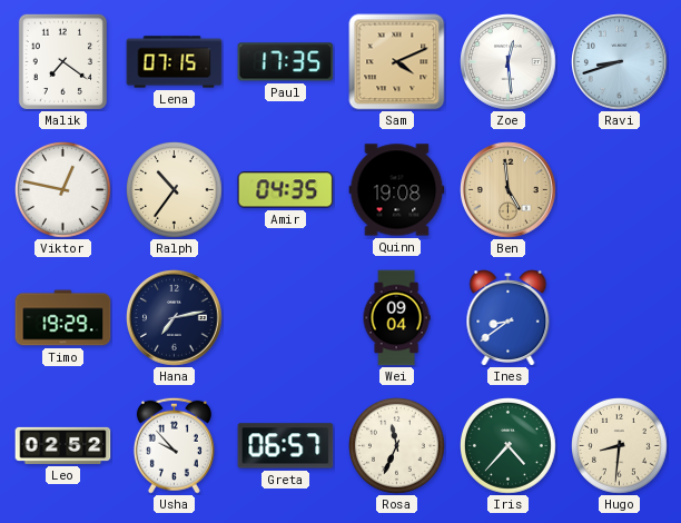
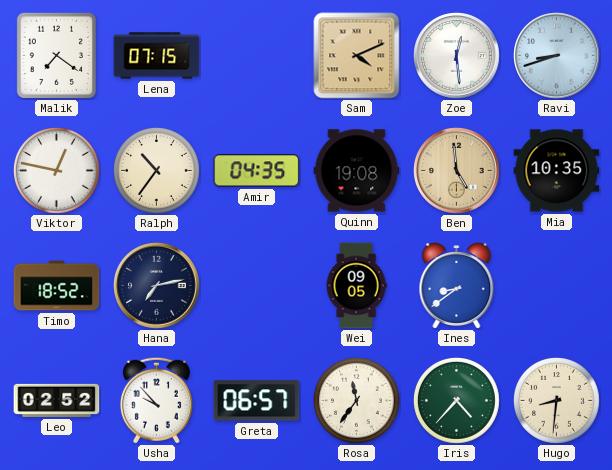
Paul: 17:35 -> none (286, 62)
Mia: none -> 10:35 (557, 171)
Timo: 19:29 -> 18:52 (57, 286)
Wei: 09:04 -> 09:05 (356, 286)
Rosa: 11:34 -> 11:36 (357, 401)
